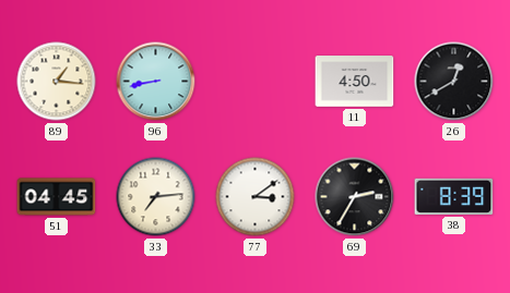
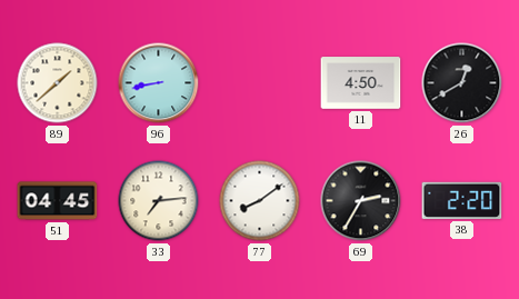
89: 1:16 -> 1:38 (58, 83)
77: 3:09 -> 8:09 (260, 201)
38: 8:39 -> 2:20 (462, 200)
